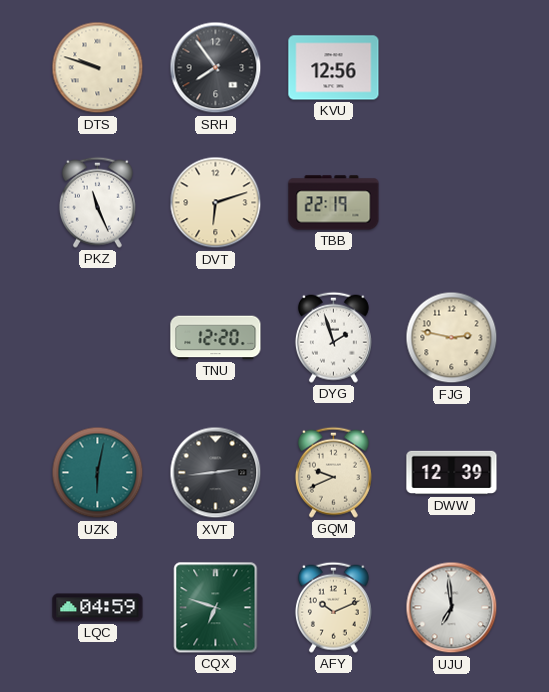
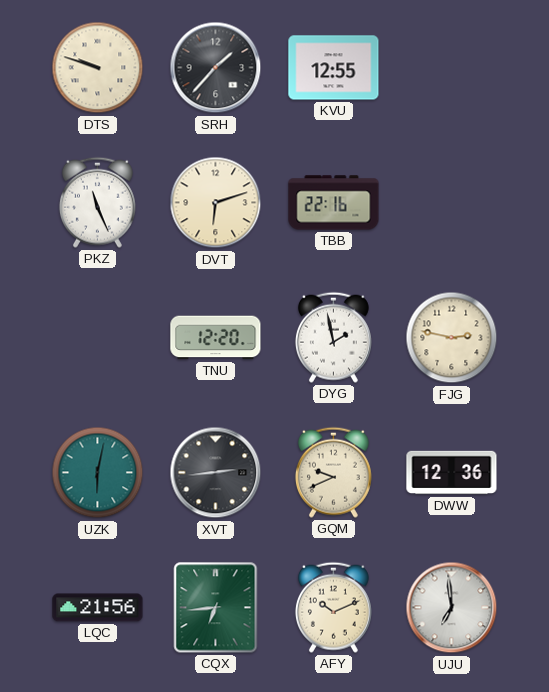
SRH: 7:54 -> 1:37 (216, 68)
KVU: 12:56 -> 12:55 (334, 68)
TBB: 22:19 -> 22:16 (334, 203)
DYG: 1:57 -> 1:58 (333, 337)
DWW: 12:39 -> 12:36 (452, 473)
LQC: 04:59 -> 21:56 (98, 608)
CQX: 6:48 -> 6:44 (216, 608)
